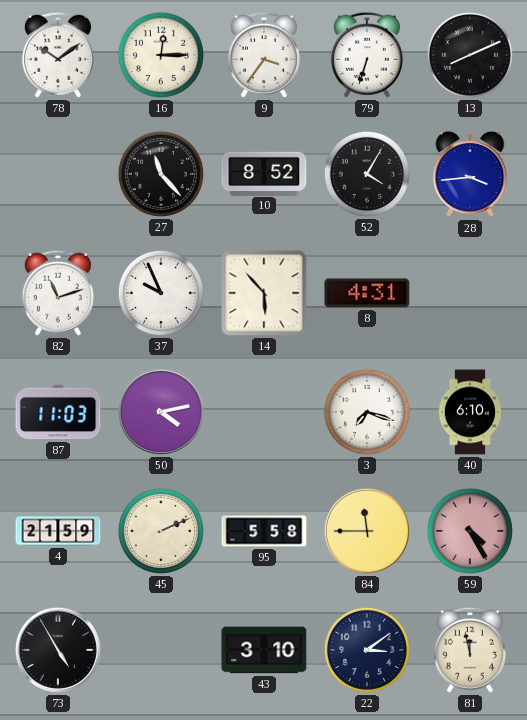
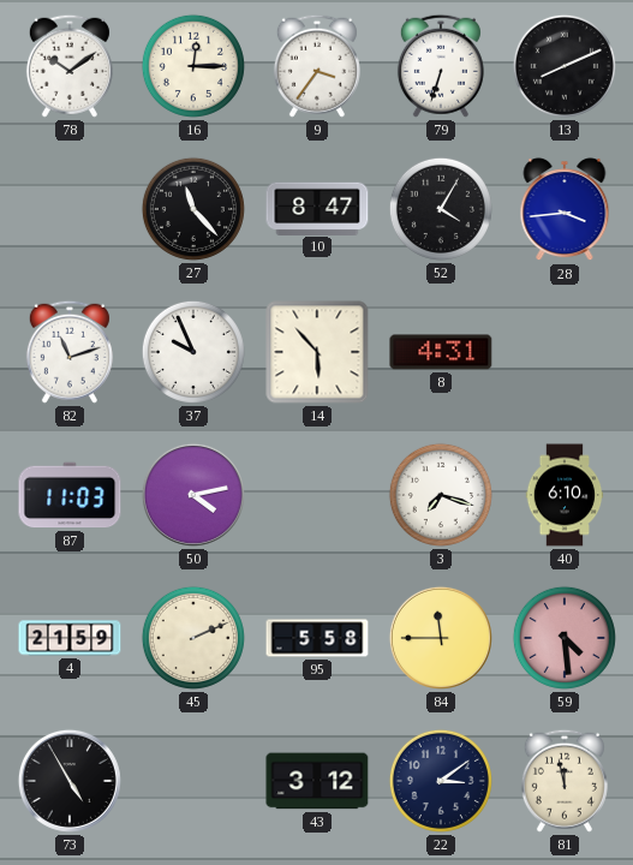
10: 8:52 -> 8:47 (317, 208)
59: 4:25 -> 4:29 (565, 638)
43: 3:10 -> 3:12 (317, 781)
